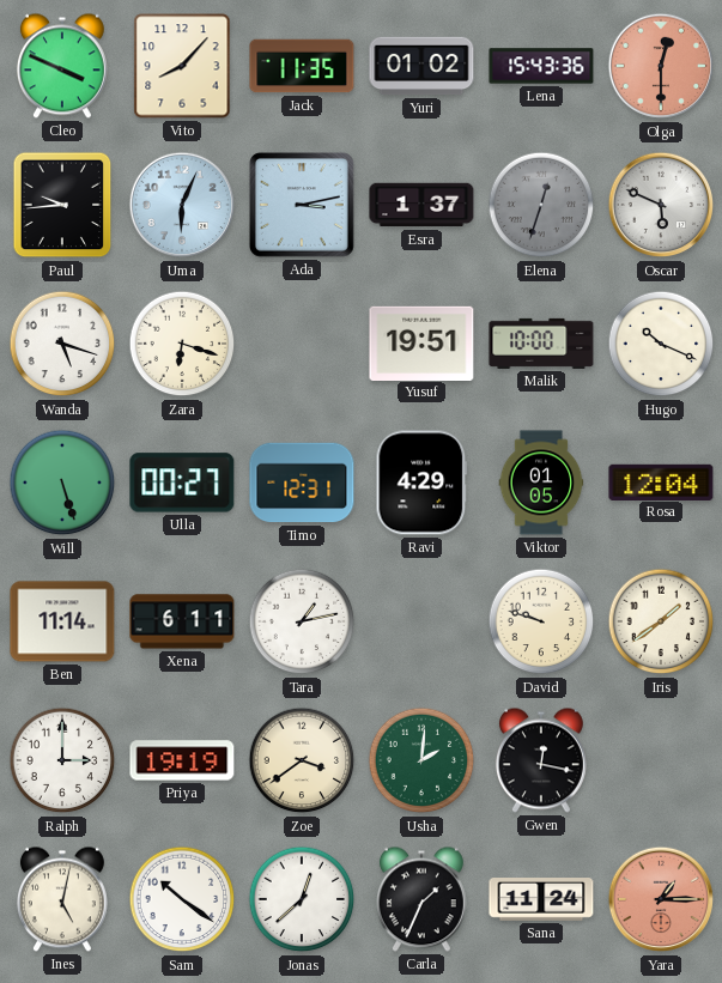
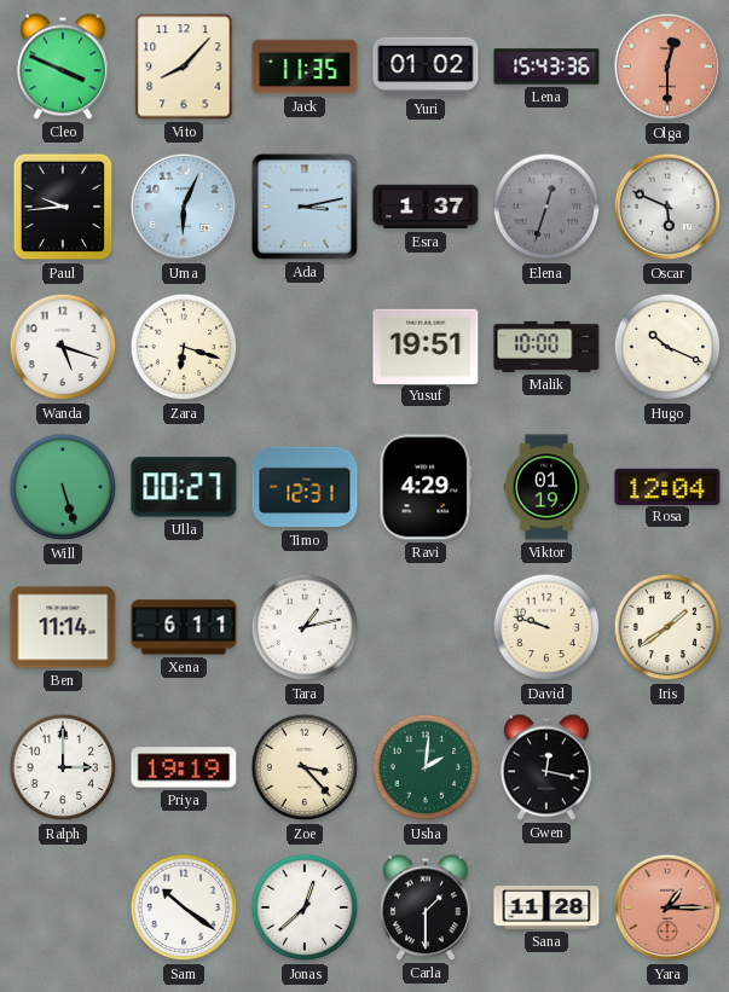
Viktor: 01:05 -> 01:19 (546, 487)
Zoe: 3:39 -> 3:23 (305, 767)
Ines: 5:02 -> none (62, 899)
Carla: 1:34 -> 1:30 (426, 907)
Sana: 11:24 -> 11:28 (546, 909)
